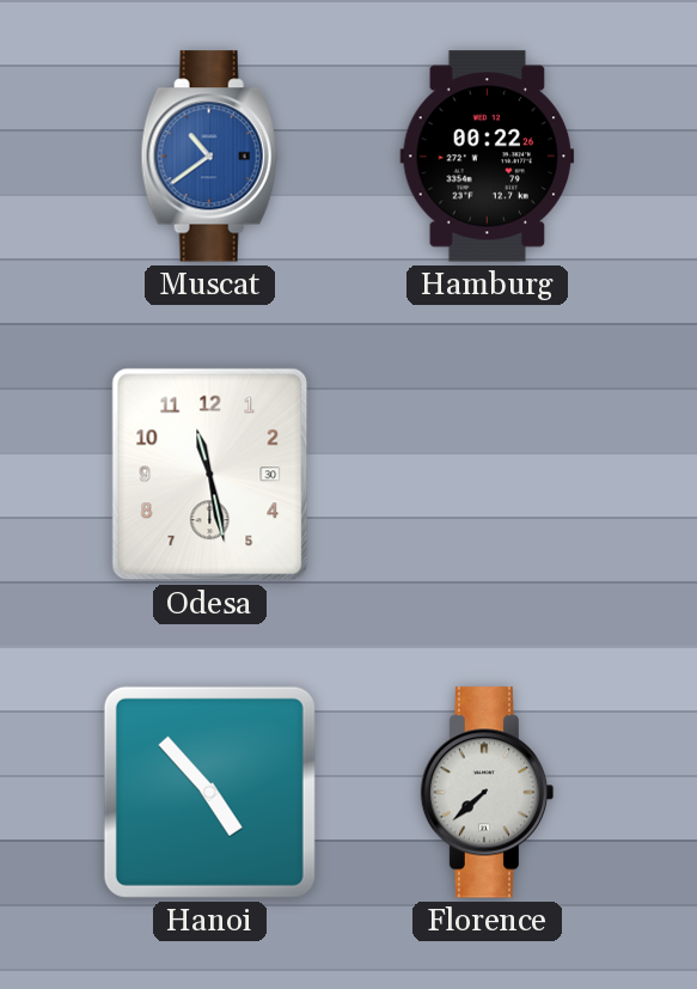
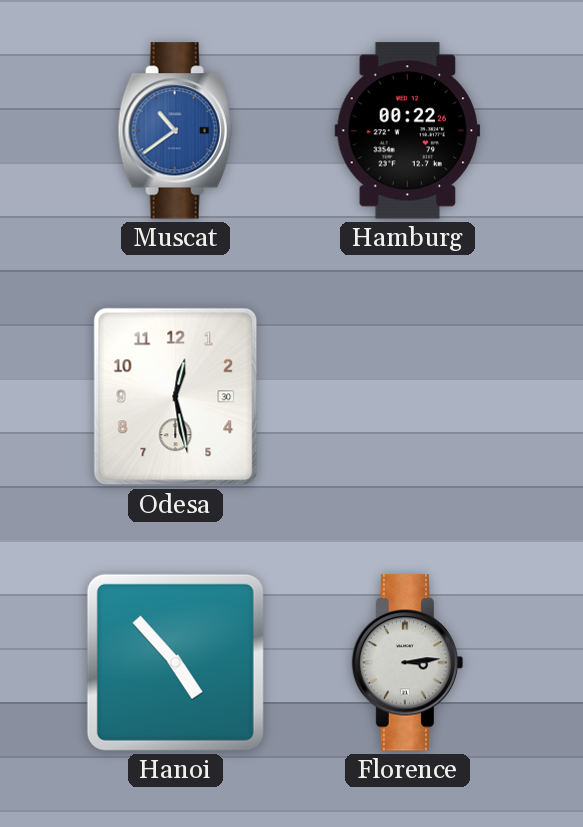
Odesa: 11:28 -> 12:28 (176, 397)
Florence: 7:38 -> 3:14 (408, 663)
